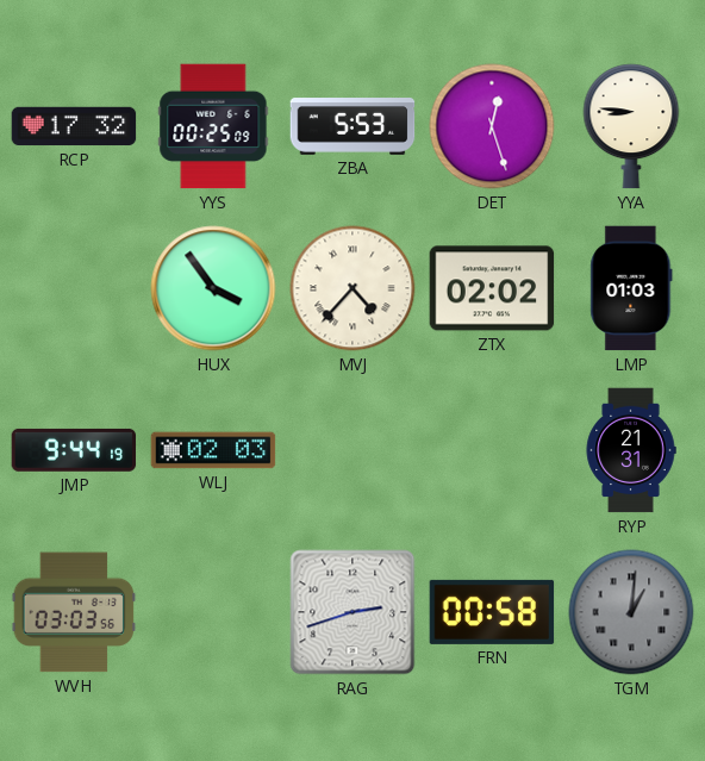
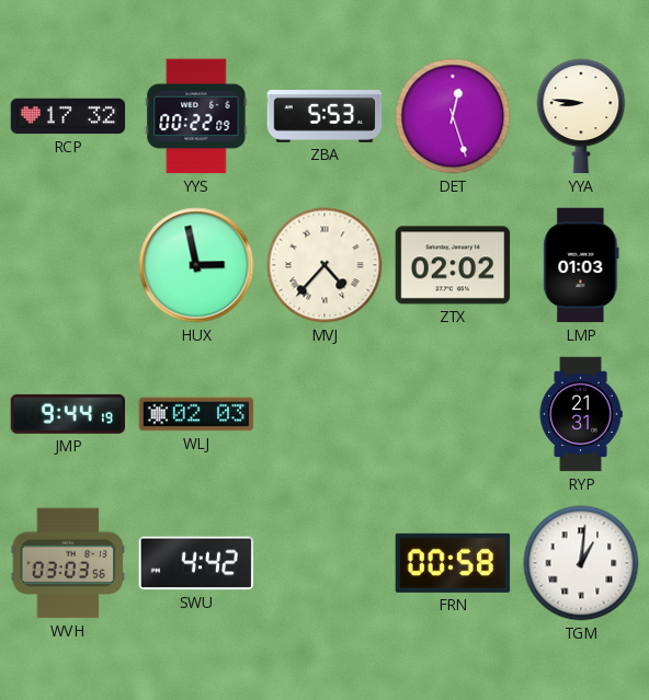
YYS: 00:25 -> 00:22 (196, 116)
HUX: 3:54 -> 2:58 (196, 265)
SWU: none -> 4:42 (196, 563)
RAG: 2:42 -> none (352, 612)
TGM dial: grey -> white (581, 563)
